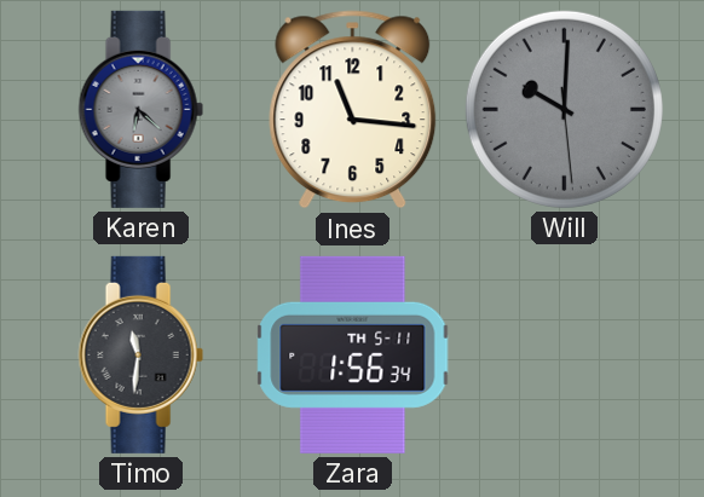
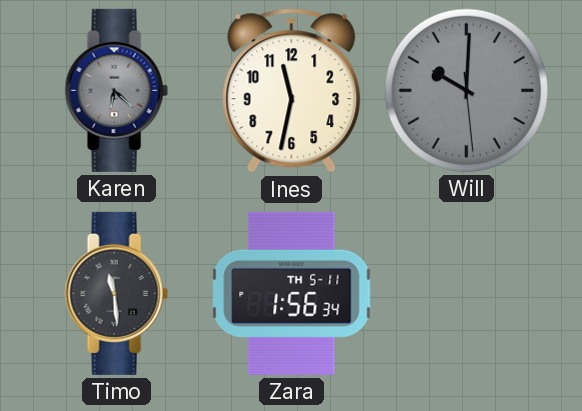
Ines: 11:16 -> 11:32 (292, 91)
Timo: 11:31 -> 11:29 (116, 293)
